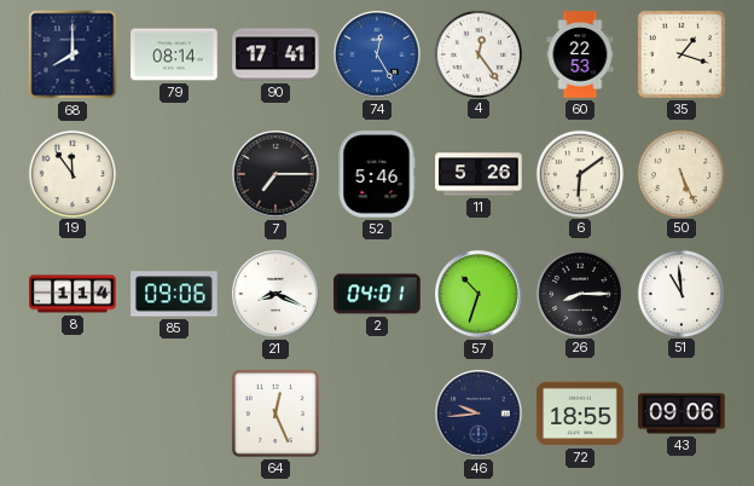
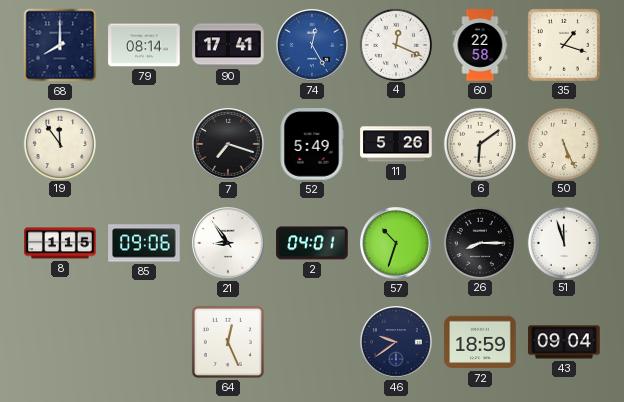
4: 12:24 -> 12:19 (395, 44)
60: 22:53 -> 22:58 (480, 45)
7: 7:15 -> 7:18 (228, 144)
52: 5:46 -> 5:49 (312, 144)
8: 1:14 -> 1:15 (60, 243)
21: 8:19 -> 8:54 (228, 243)
51: 10:59 -> 11:57 (563, 242)
46: 9:44 -> 9:39 (396, 342)
72: 18:55 -> 18:59 (480, 342)
43: 09:06 -> 09:04 (564, 342)
